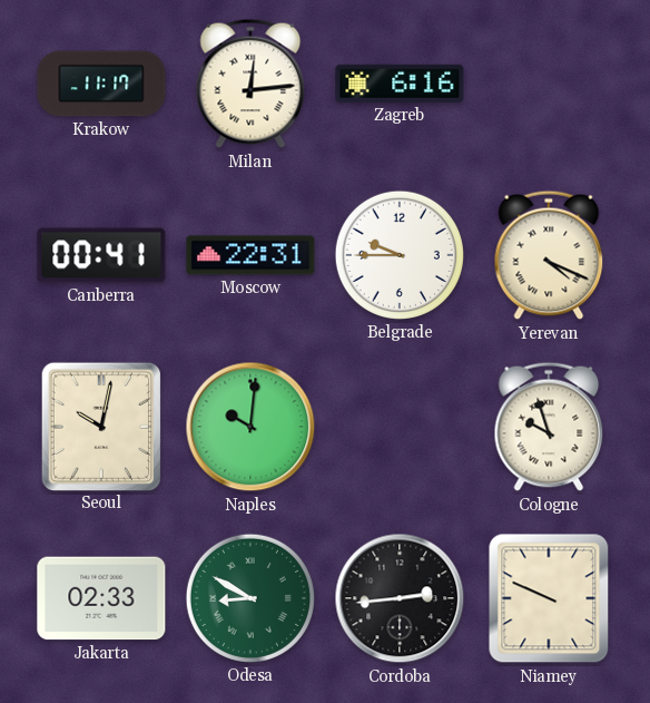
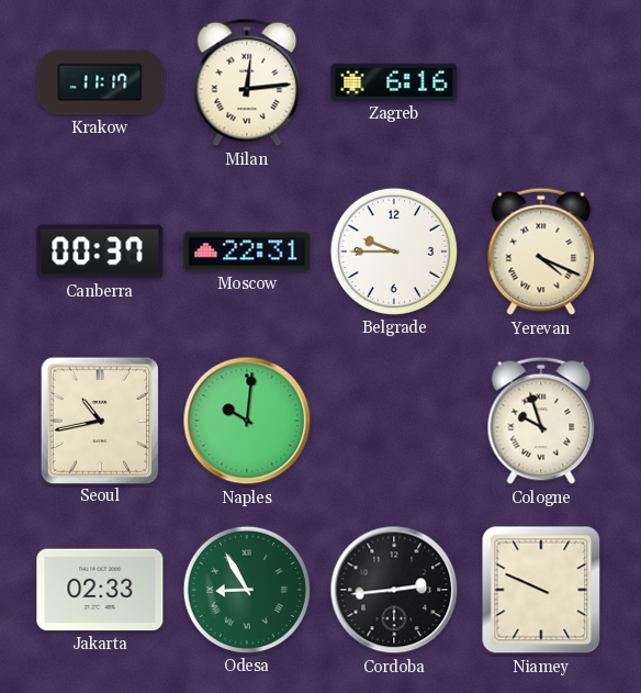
Canberra: 00:41 -> 00:37 (100, 252)
Seoul: 10:02 -> 10:43 (99, 420)
Odesa: 8:50 -> 8:55 (247, 590)
